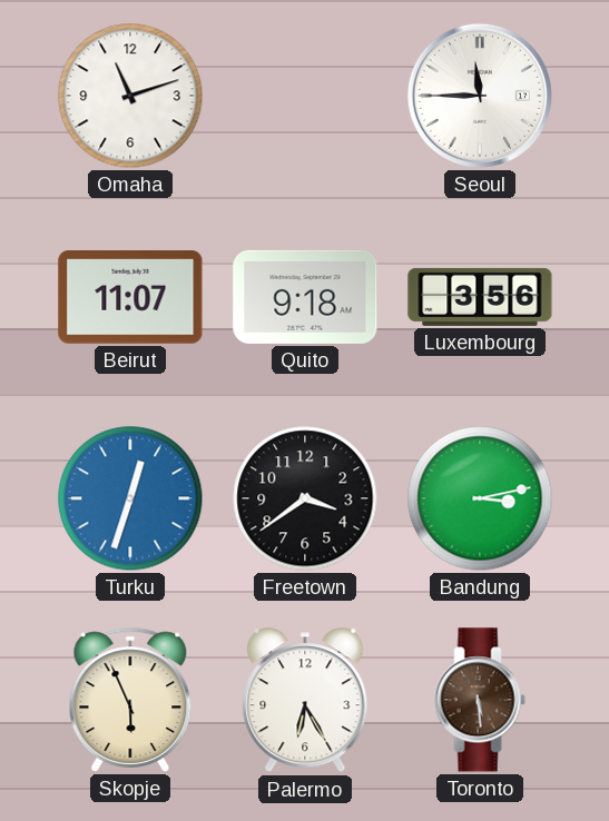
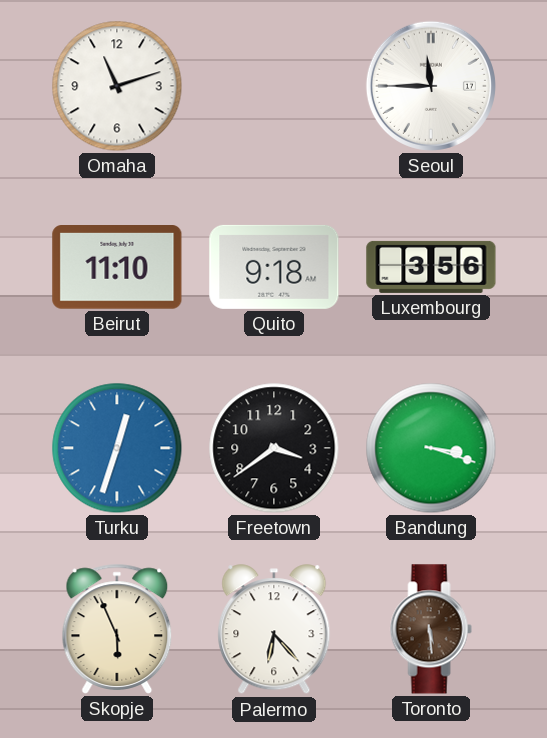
Beirut: 11:07 -> 11:10 (117, 268)
Bandung: 3:13 -> 3:18 (431, 448)
Palermo: 6:25 -> 6:23 (274, 630)
